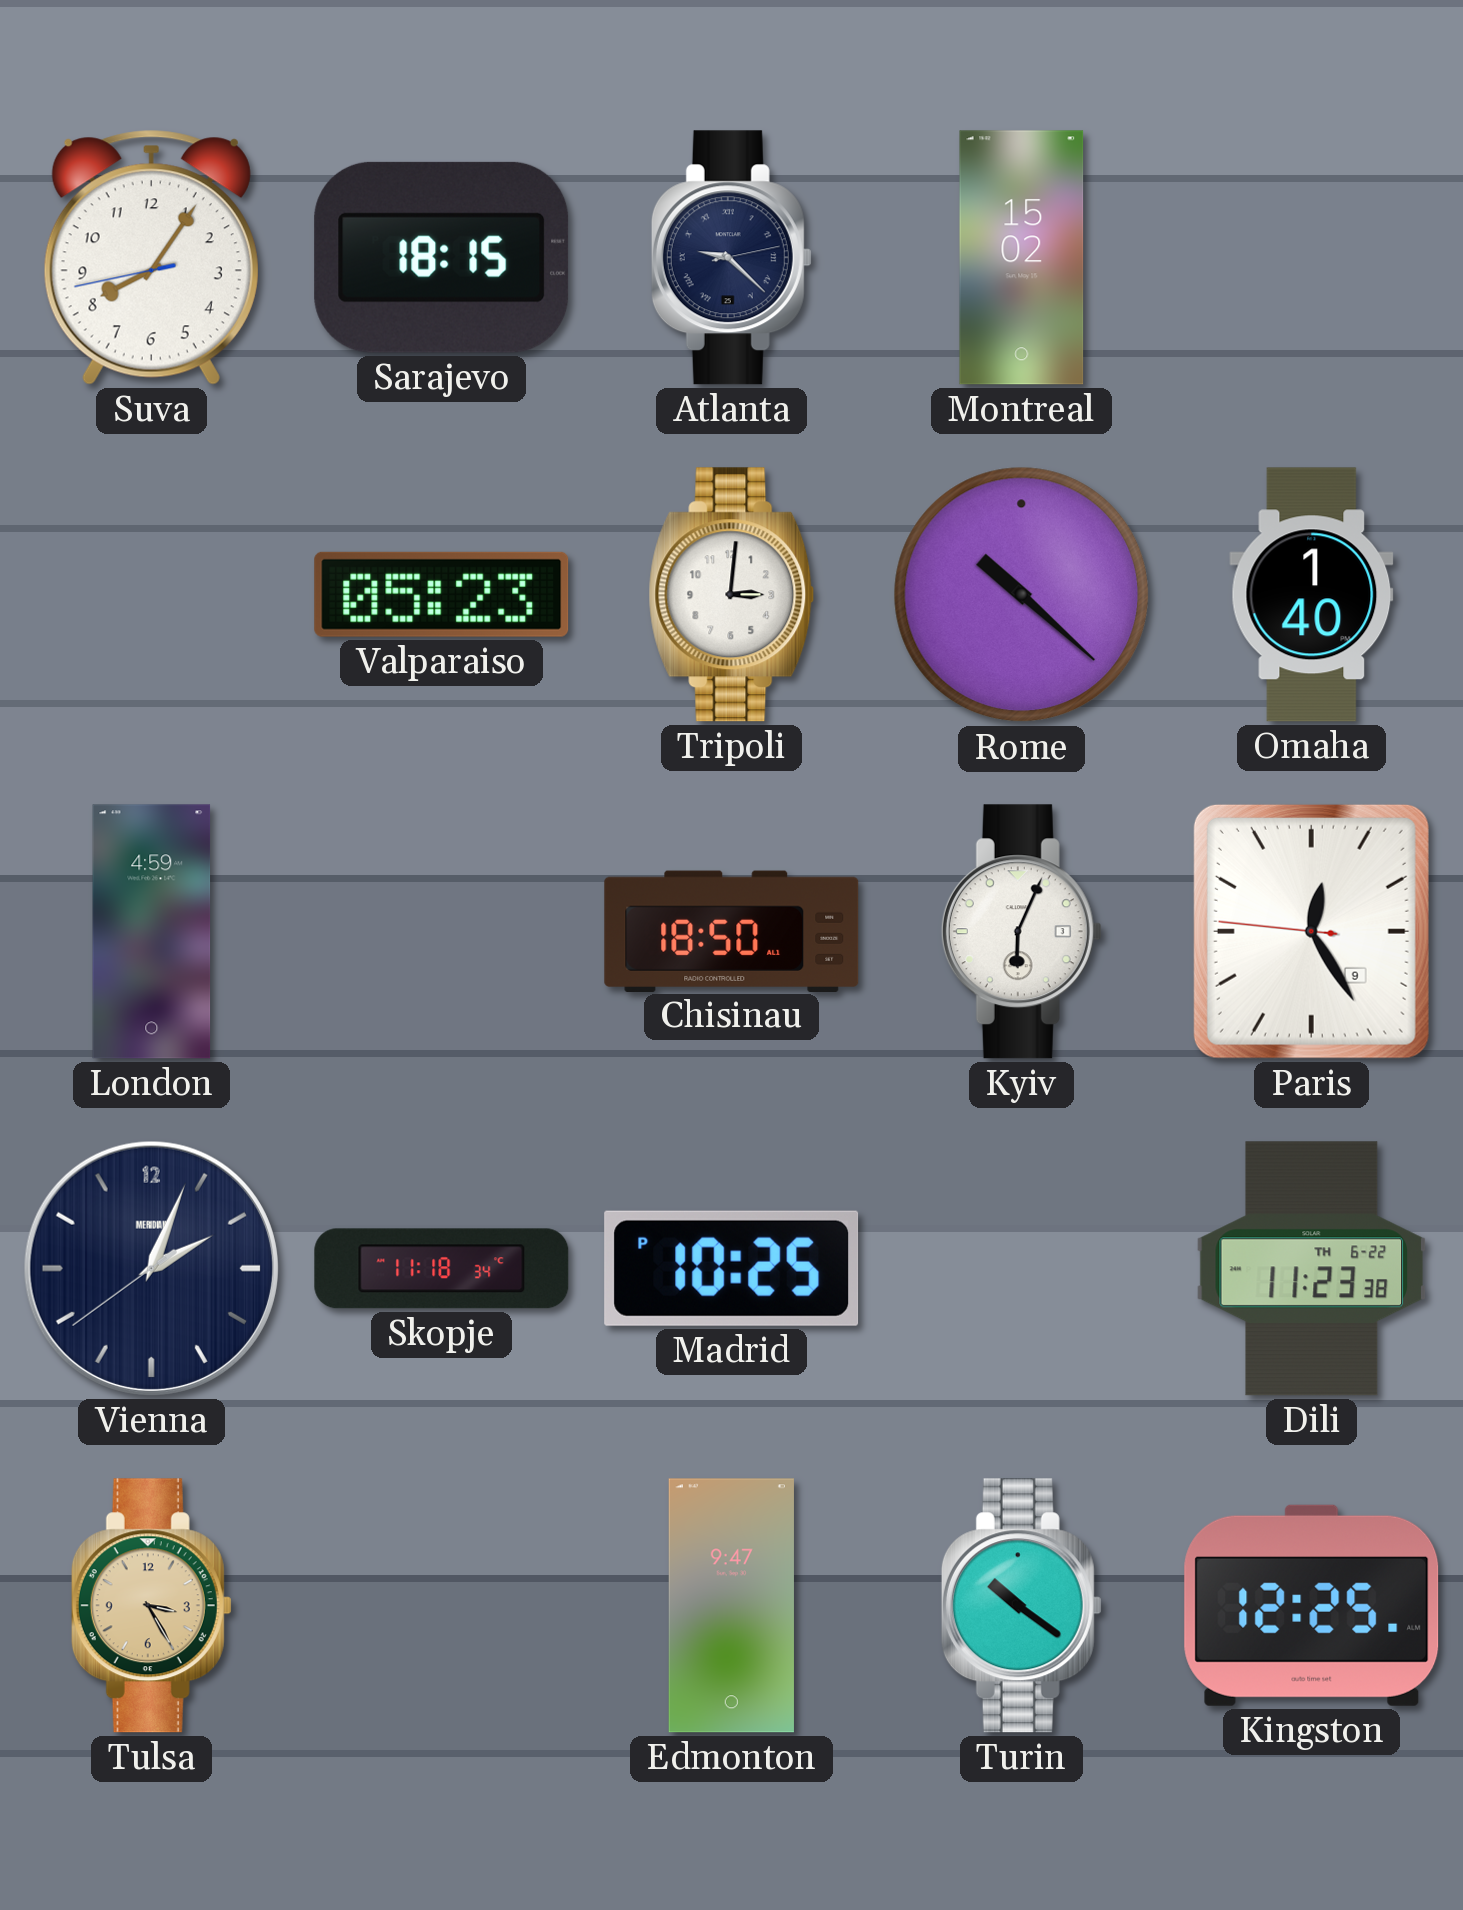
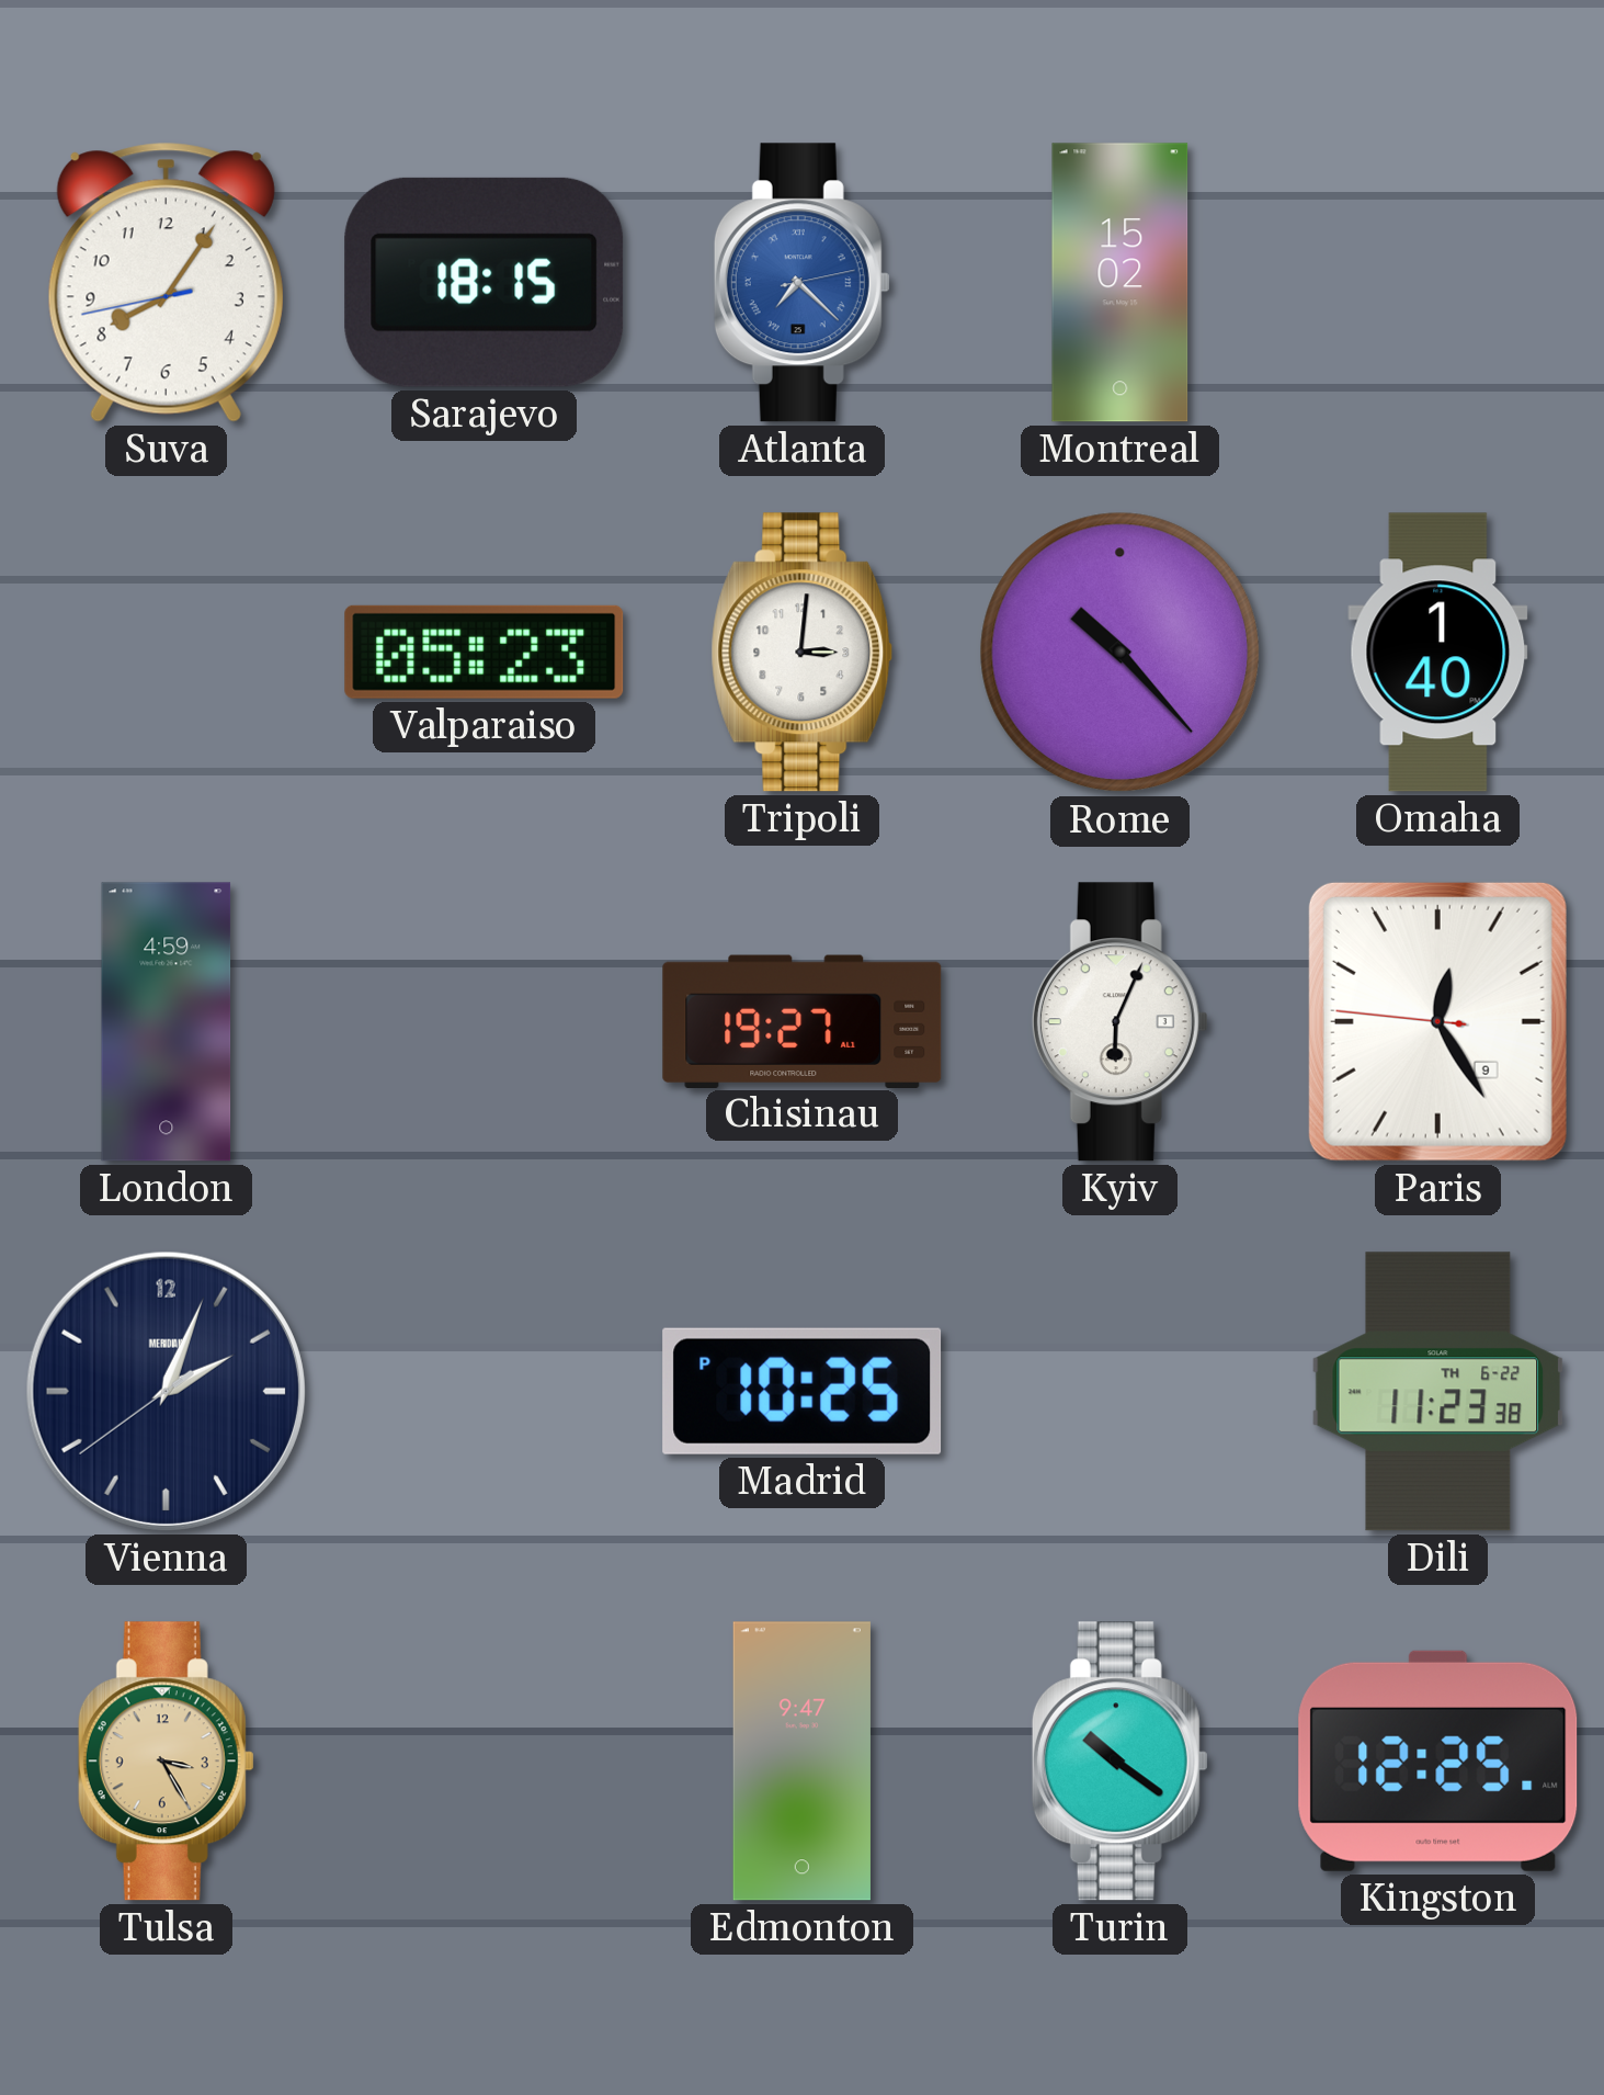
Atlanta: 9:22 -> 7:22 (801, 283)
Atlanta dial: navy -> blue (801, 283)
Rome: 10:22 -> 10:23 (1120, 653)
Chisinau: 18:50 -> 19:27 (803, 1021)
Skopje: 11:18 -> none (442, 1269)
